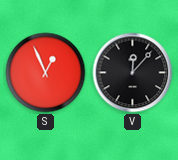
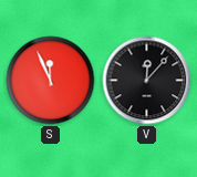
S: 12:56 -> 11:56 (51, 81)
